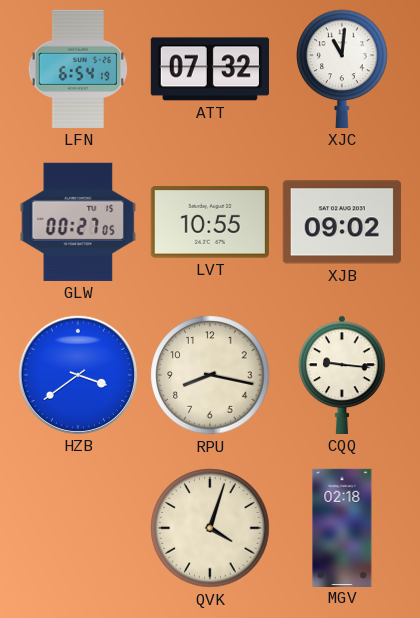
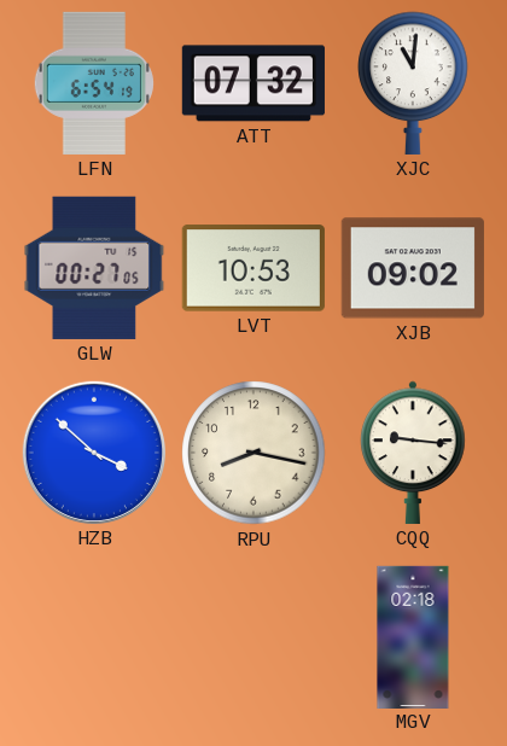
LVT: 10:55 -> 10:53 (253, 268)
HZB: 3:39 -> 3:52 (94, 453)
QVK: 4:03 -> none (210, 528)
